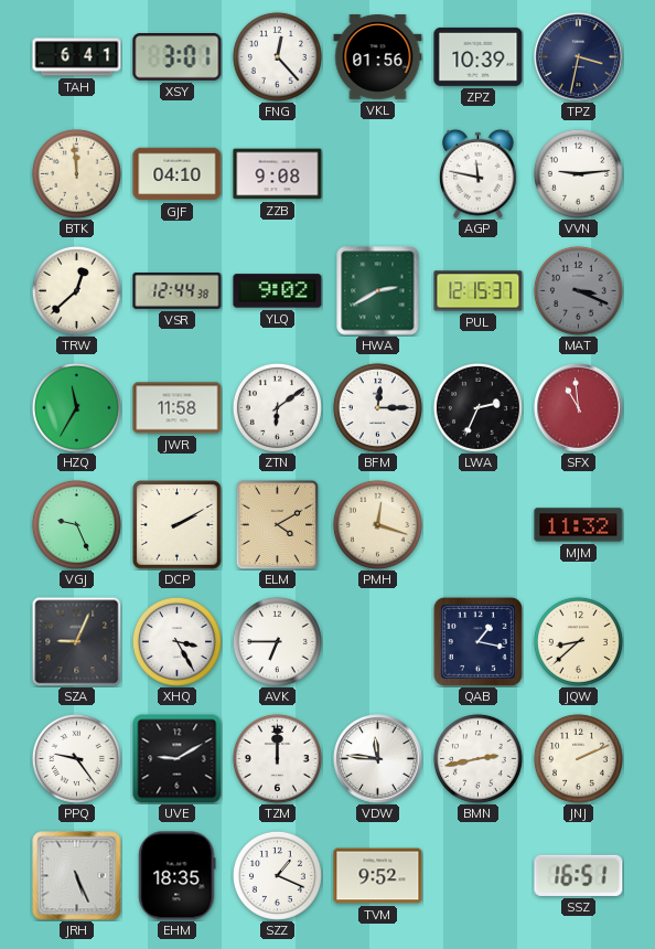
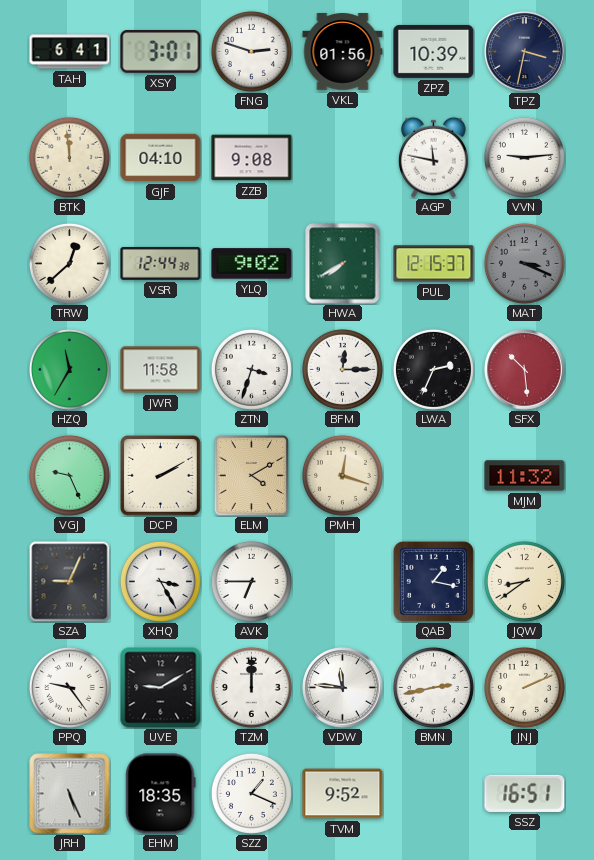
FNG: 12:23 -> 2:48 (251, 51)
HWA: 2:40 -> 7:40 (343, 264)
ZTN: 6:09 -> 3:33 (251, 369)
SFX: 10:59 -> 10:29 (525, 370)
JQW: 8:38 -> 8:39 (524, 581)
